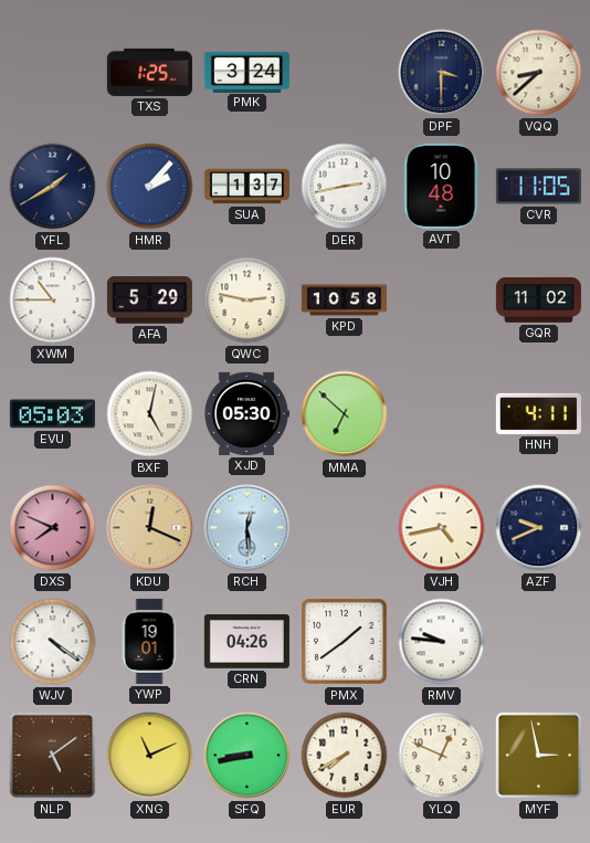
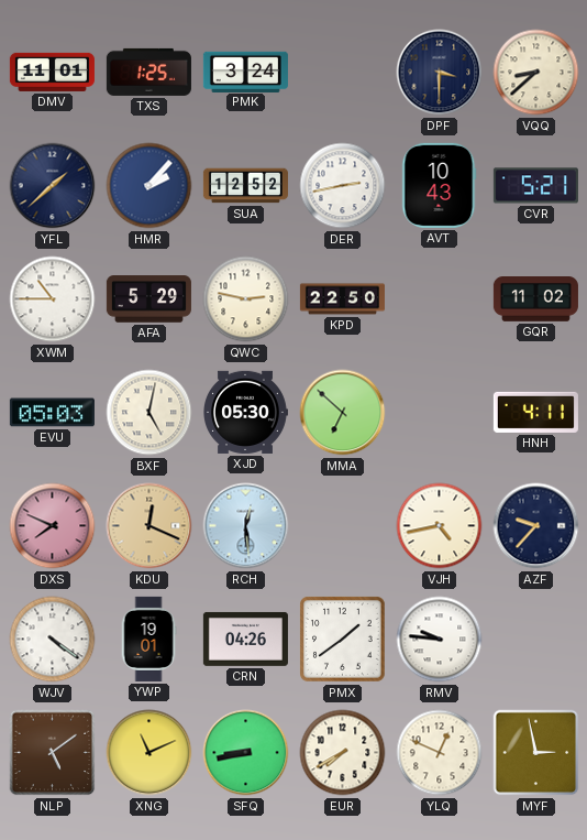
DMV: none -> 11:01 (52, 72)
YFL: 1:40 -> 1:38 (53, 186)
SUA: 1:37 -> 12:52 (245, 186)
AVT: 10:48 -> 10:43 (440, 185)
CVR: 11:05 -> 5:21 (535, 186)
KPD: 10:58 -> 22:50 (342, 299)
AZF: 9:41 -> 9:37 (536, 526)
